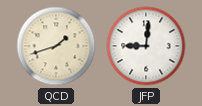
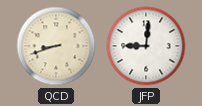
QCD: 1:42 -> 8:42 (56, 46)
